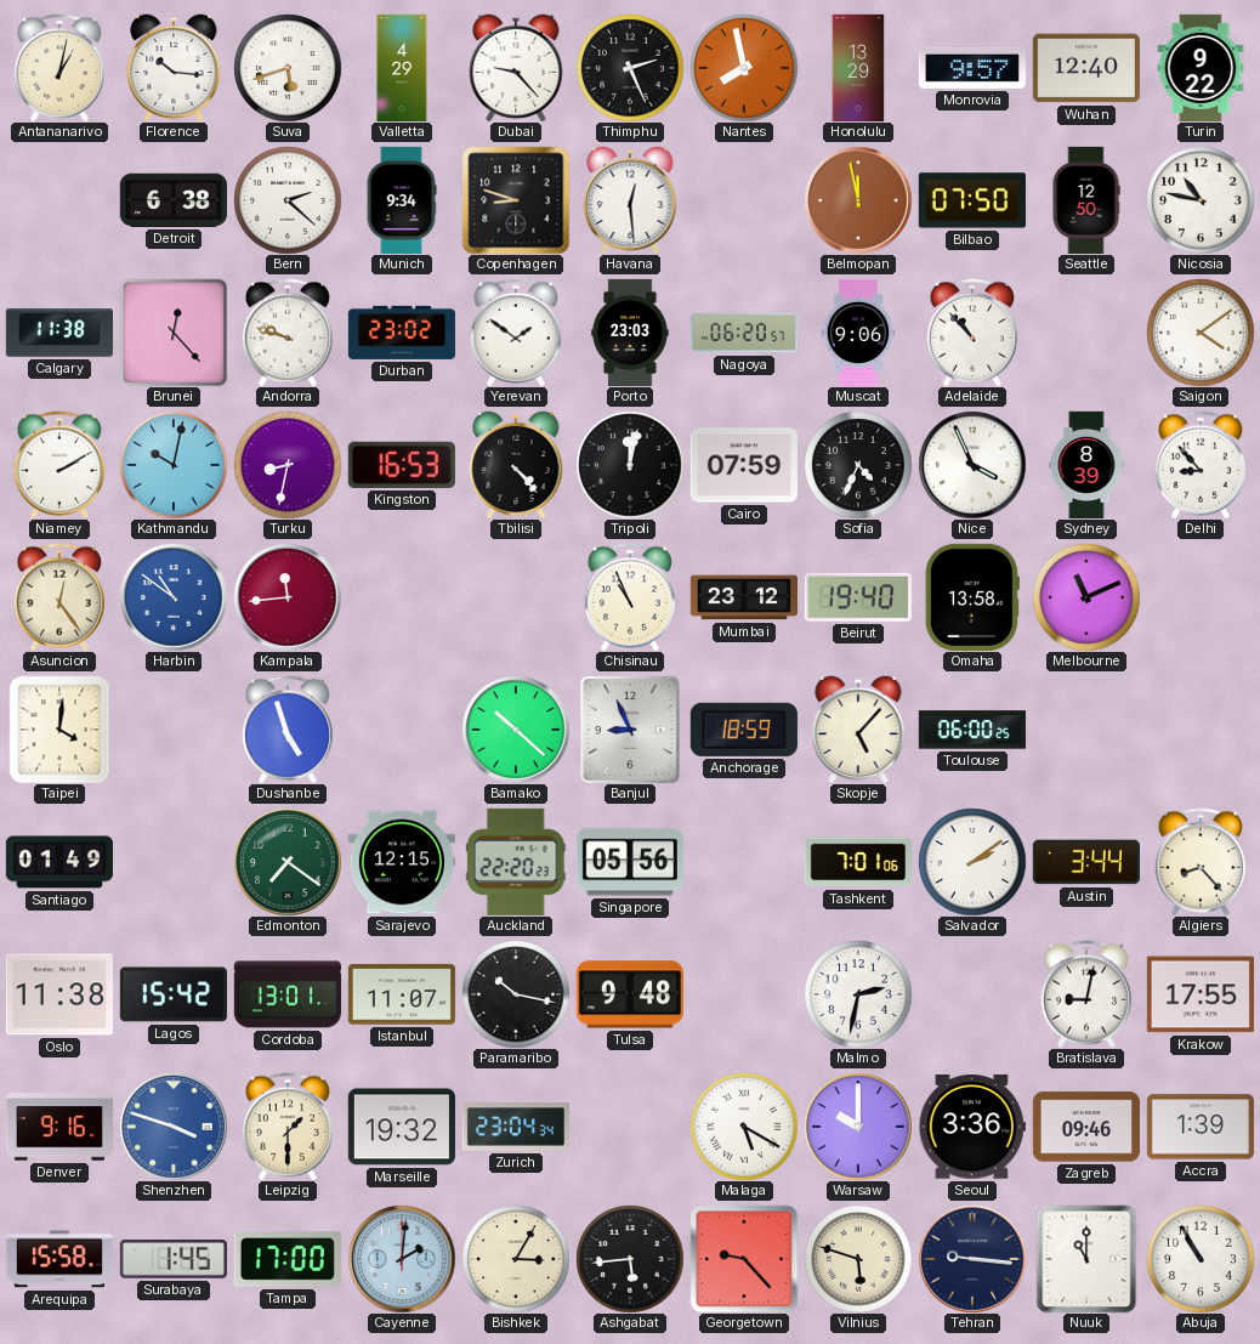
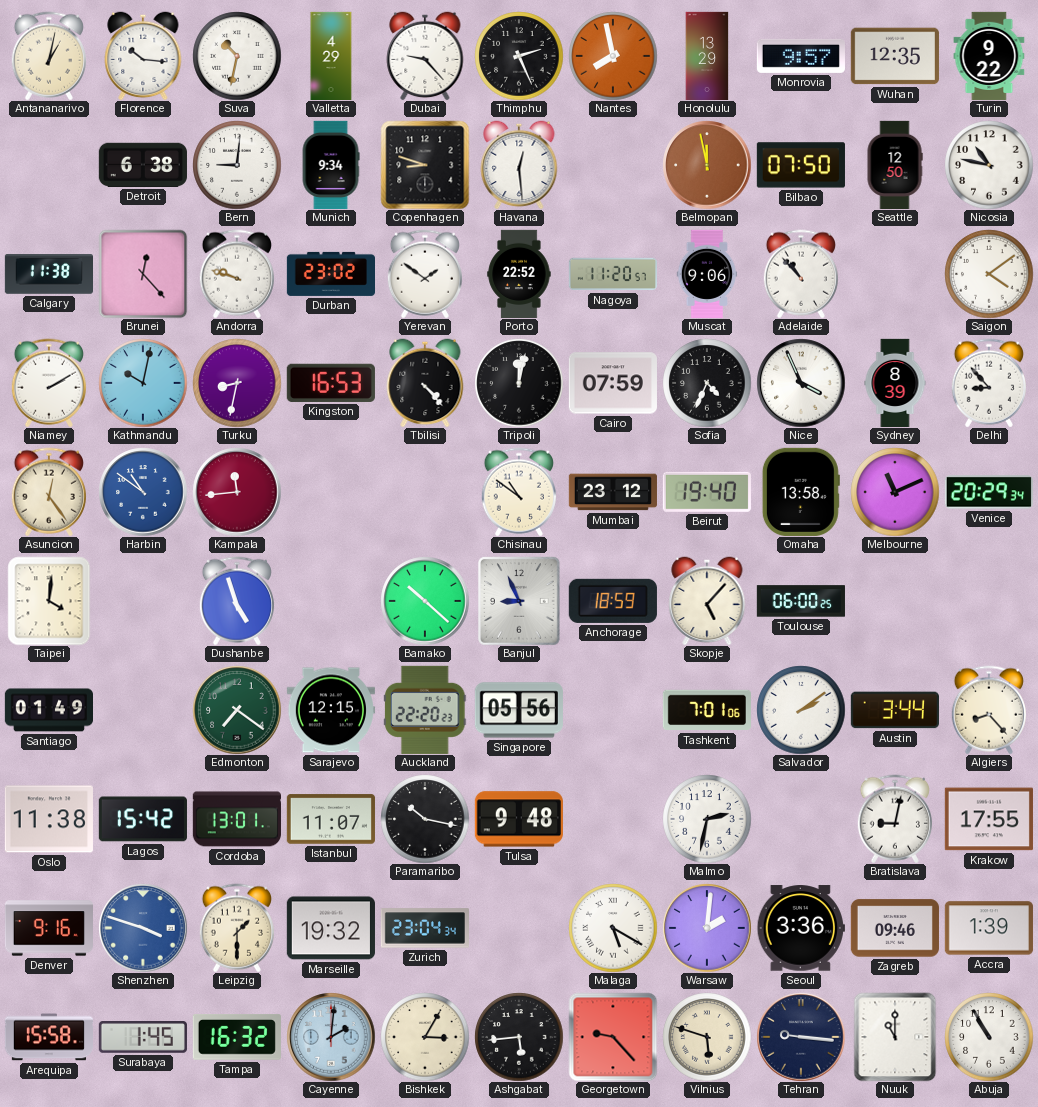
Suva: 5:42 -> 10:32 (237, 56)
Wuhan: 12:40 -> 12:35 (895, 56)
Bern: 2:22 -> 9:01 (237, 165)
Porto: 23:03 -> 22:52 (519, 273)
Nagoya: 06:20 -> 11:20 (612, 274)
Chisinau: 10:56 -> 10:51 (519, 492)
Venice: none -> 20:29 (989, 492)
Warsaw: 10:00 -> 2:01 (707, 928)
Tampa: 17:00 -> 16:32 (237, 1038)
